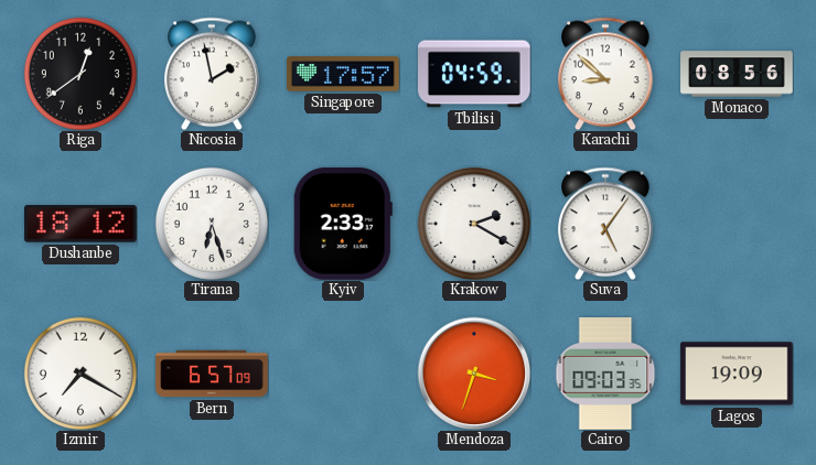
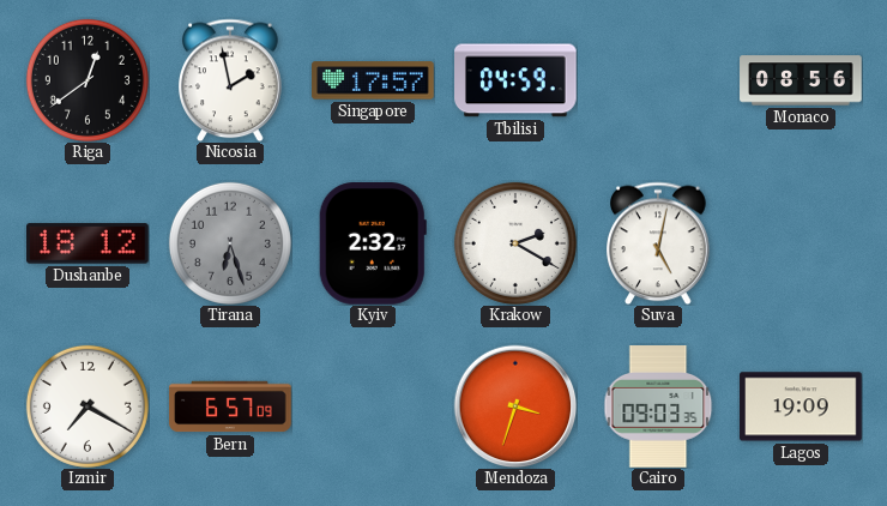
Karachi: 8:52 -> none (605, 74)
Tirana dial: white -> grey (230, 243)
Kyiv: 2:33 -> 2:32 (373, 245)
Suva: 5:06 -> 5:02 (658, 243)
